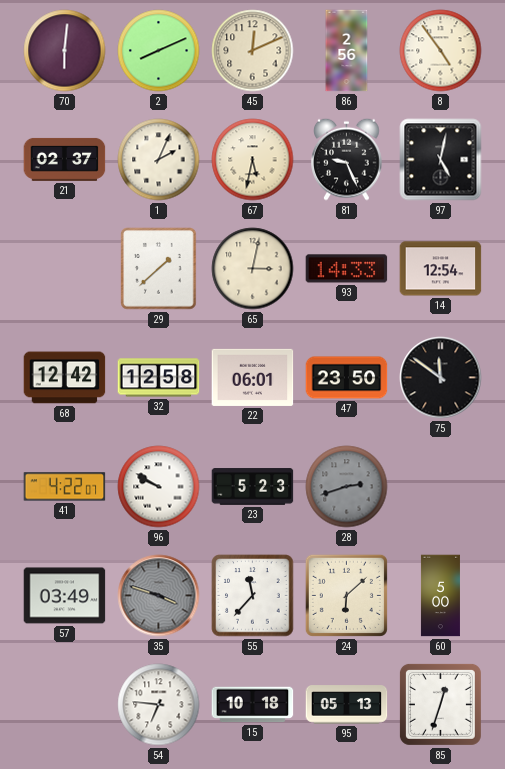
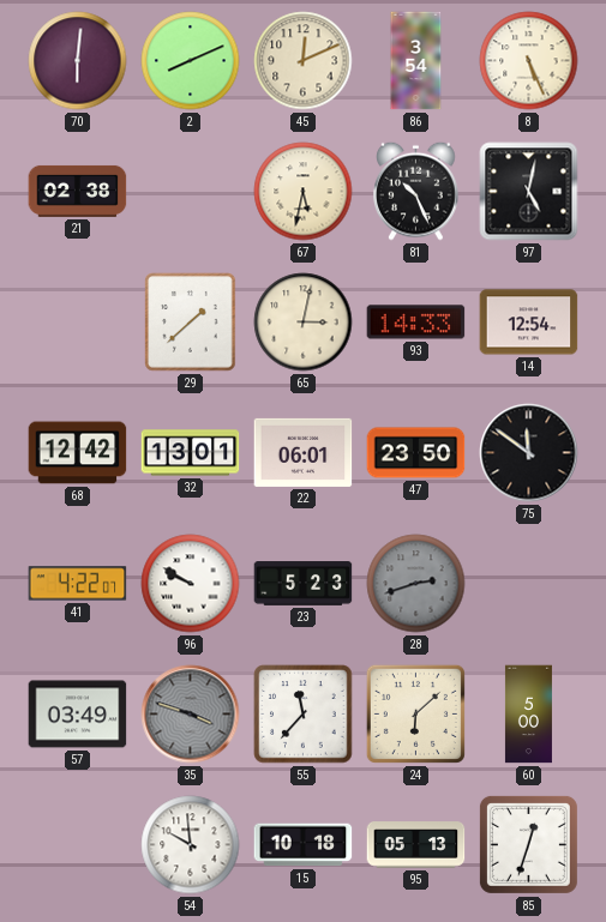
86: 2:56 -> 3:54 (416, 61)
8: 4:54 -> 5:26 (529, 61)
21: 02:37 -> 02:38 (78, 191)
1: 2:04 -> none (159, 160)
81: 9:26 -> 10:26 (416, 191)
32: 12:58 -> 13:01 (191, 453)
54: 6:46 -> 9:59 (191, 845)
